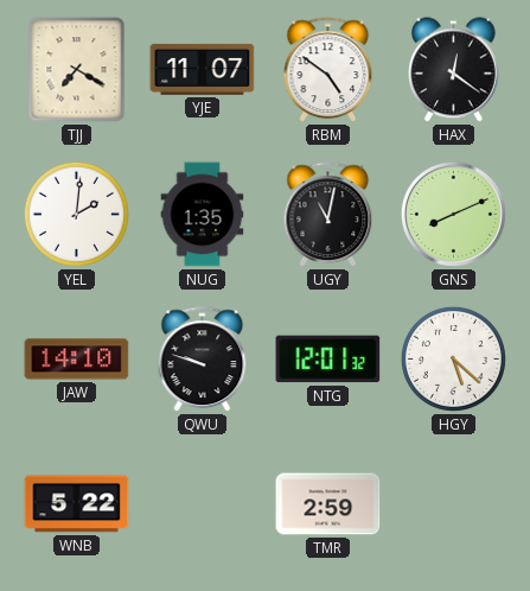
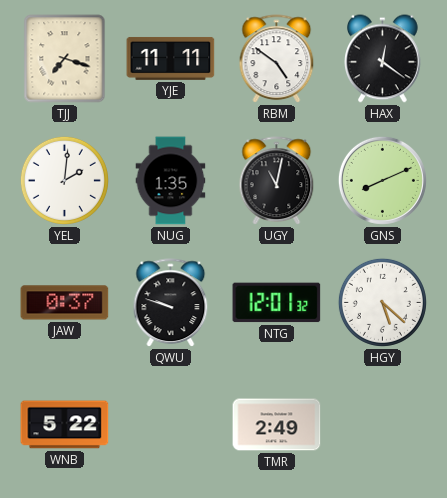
TJJ: 7:20 -> 7:18 (65, 59)
YJE: 11:07 -> 11:11 (171, 58)
JAW: 14:10 -> 0:37 (65, 303)
TMR: 2:59 -> 2:49 (277, 425)
